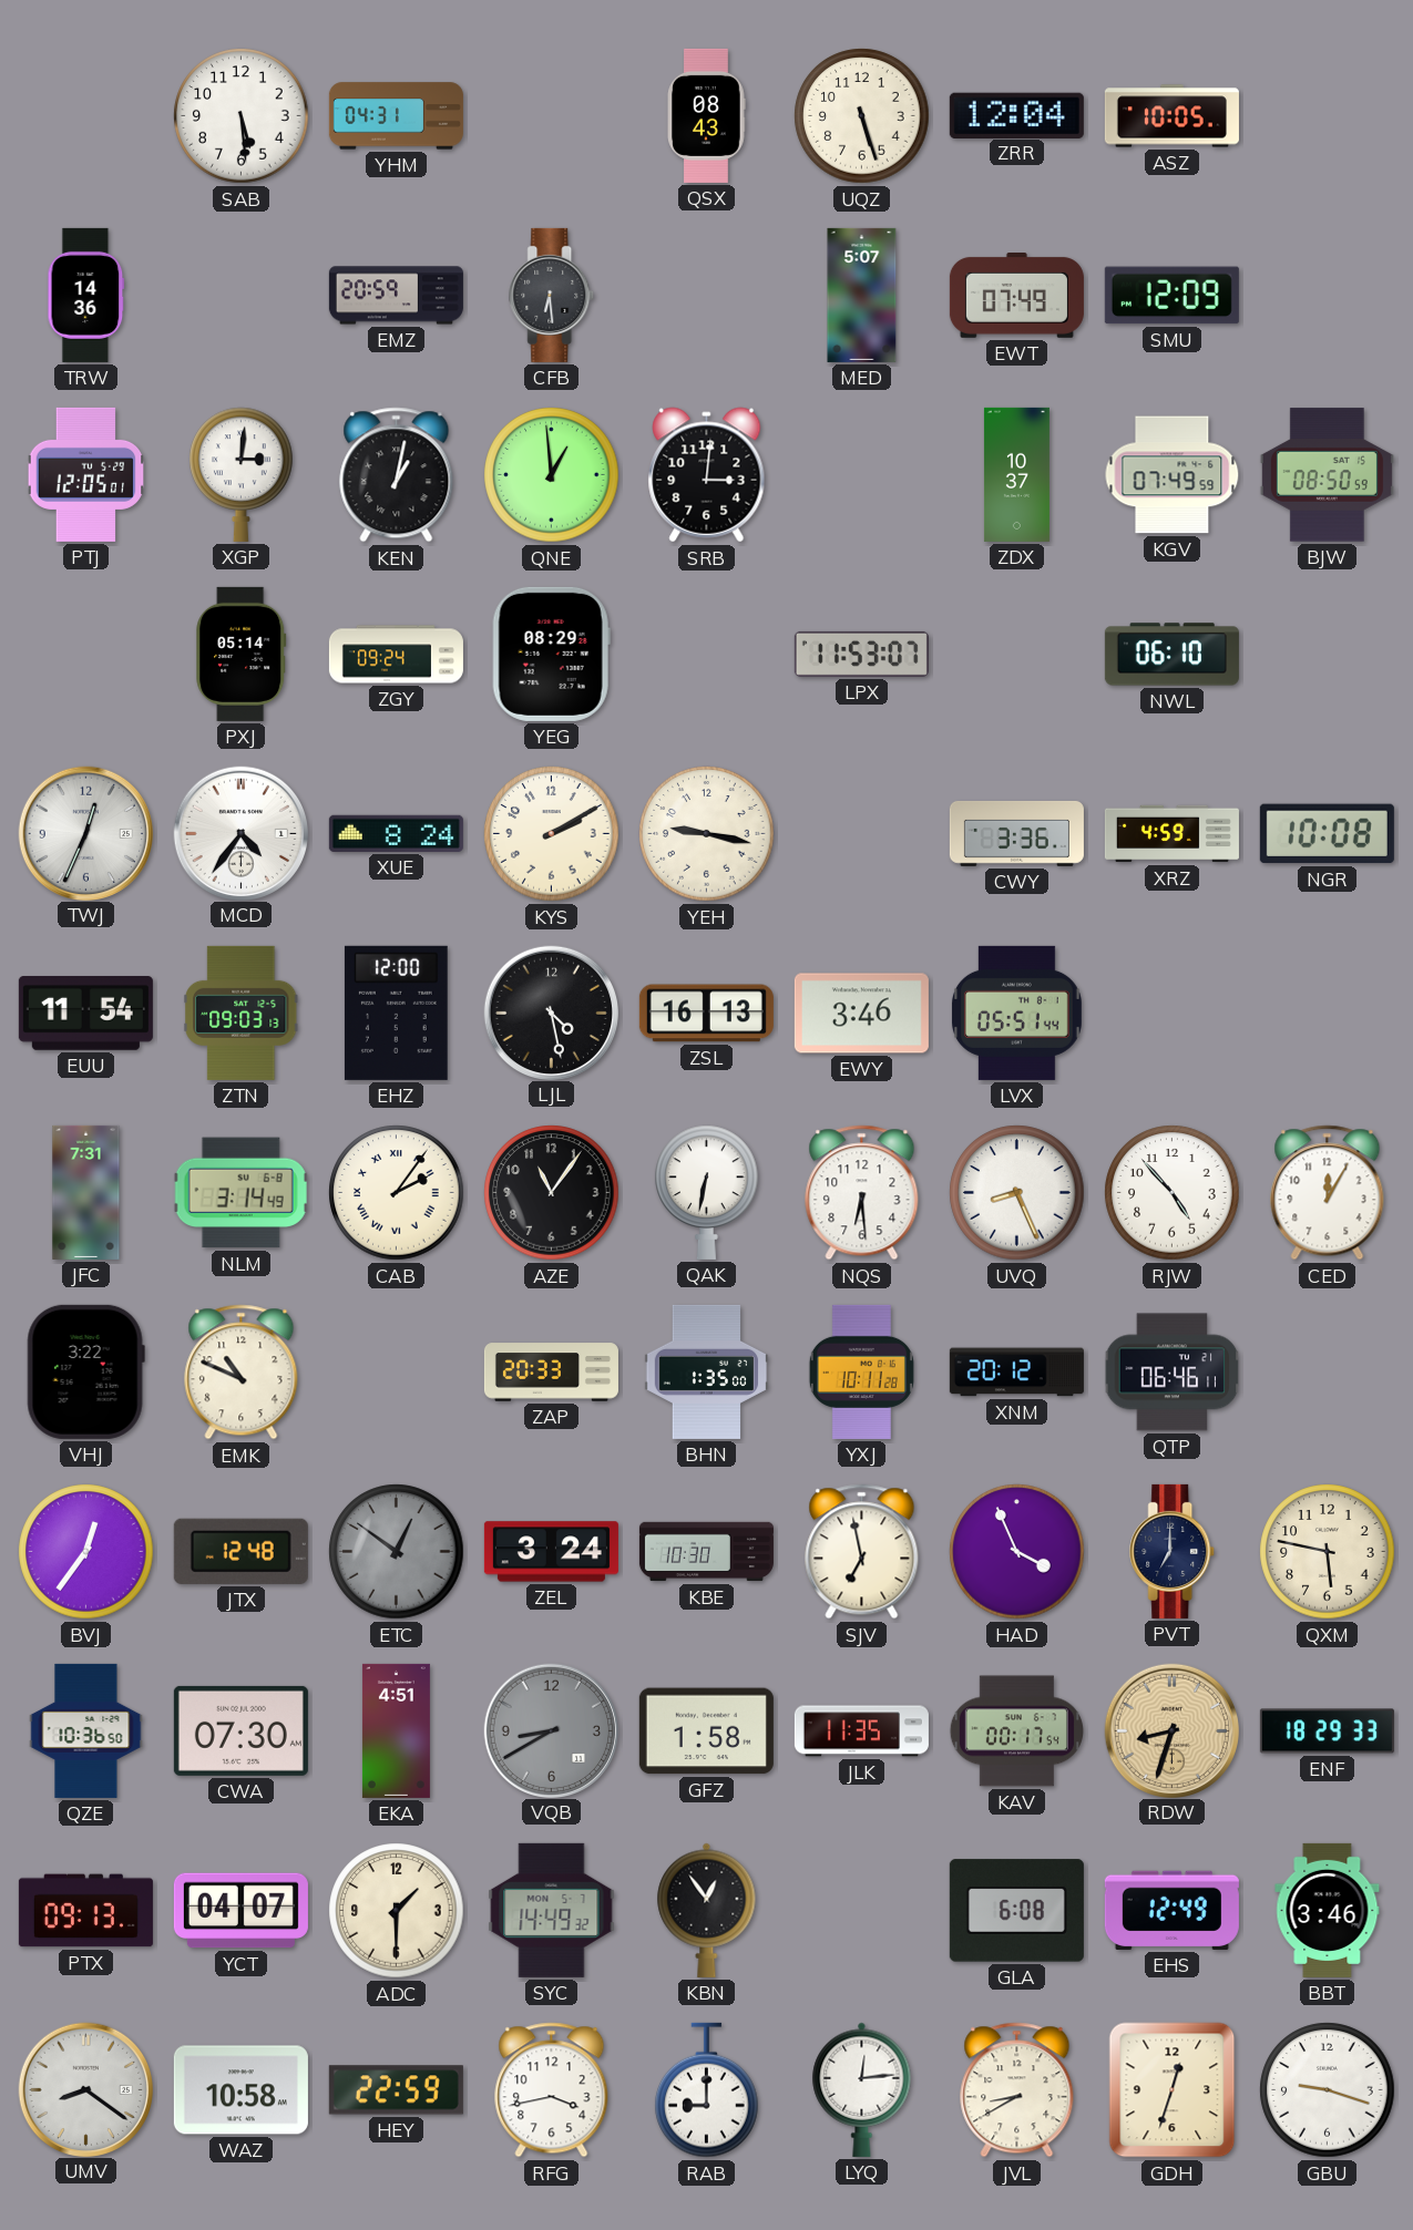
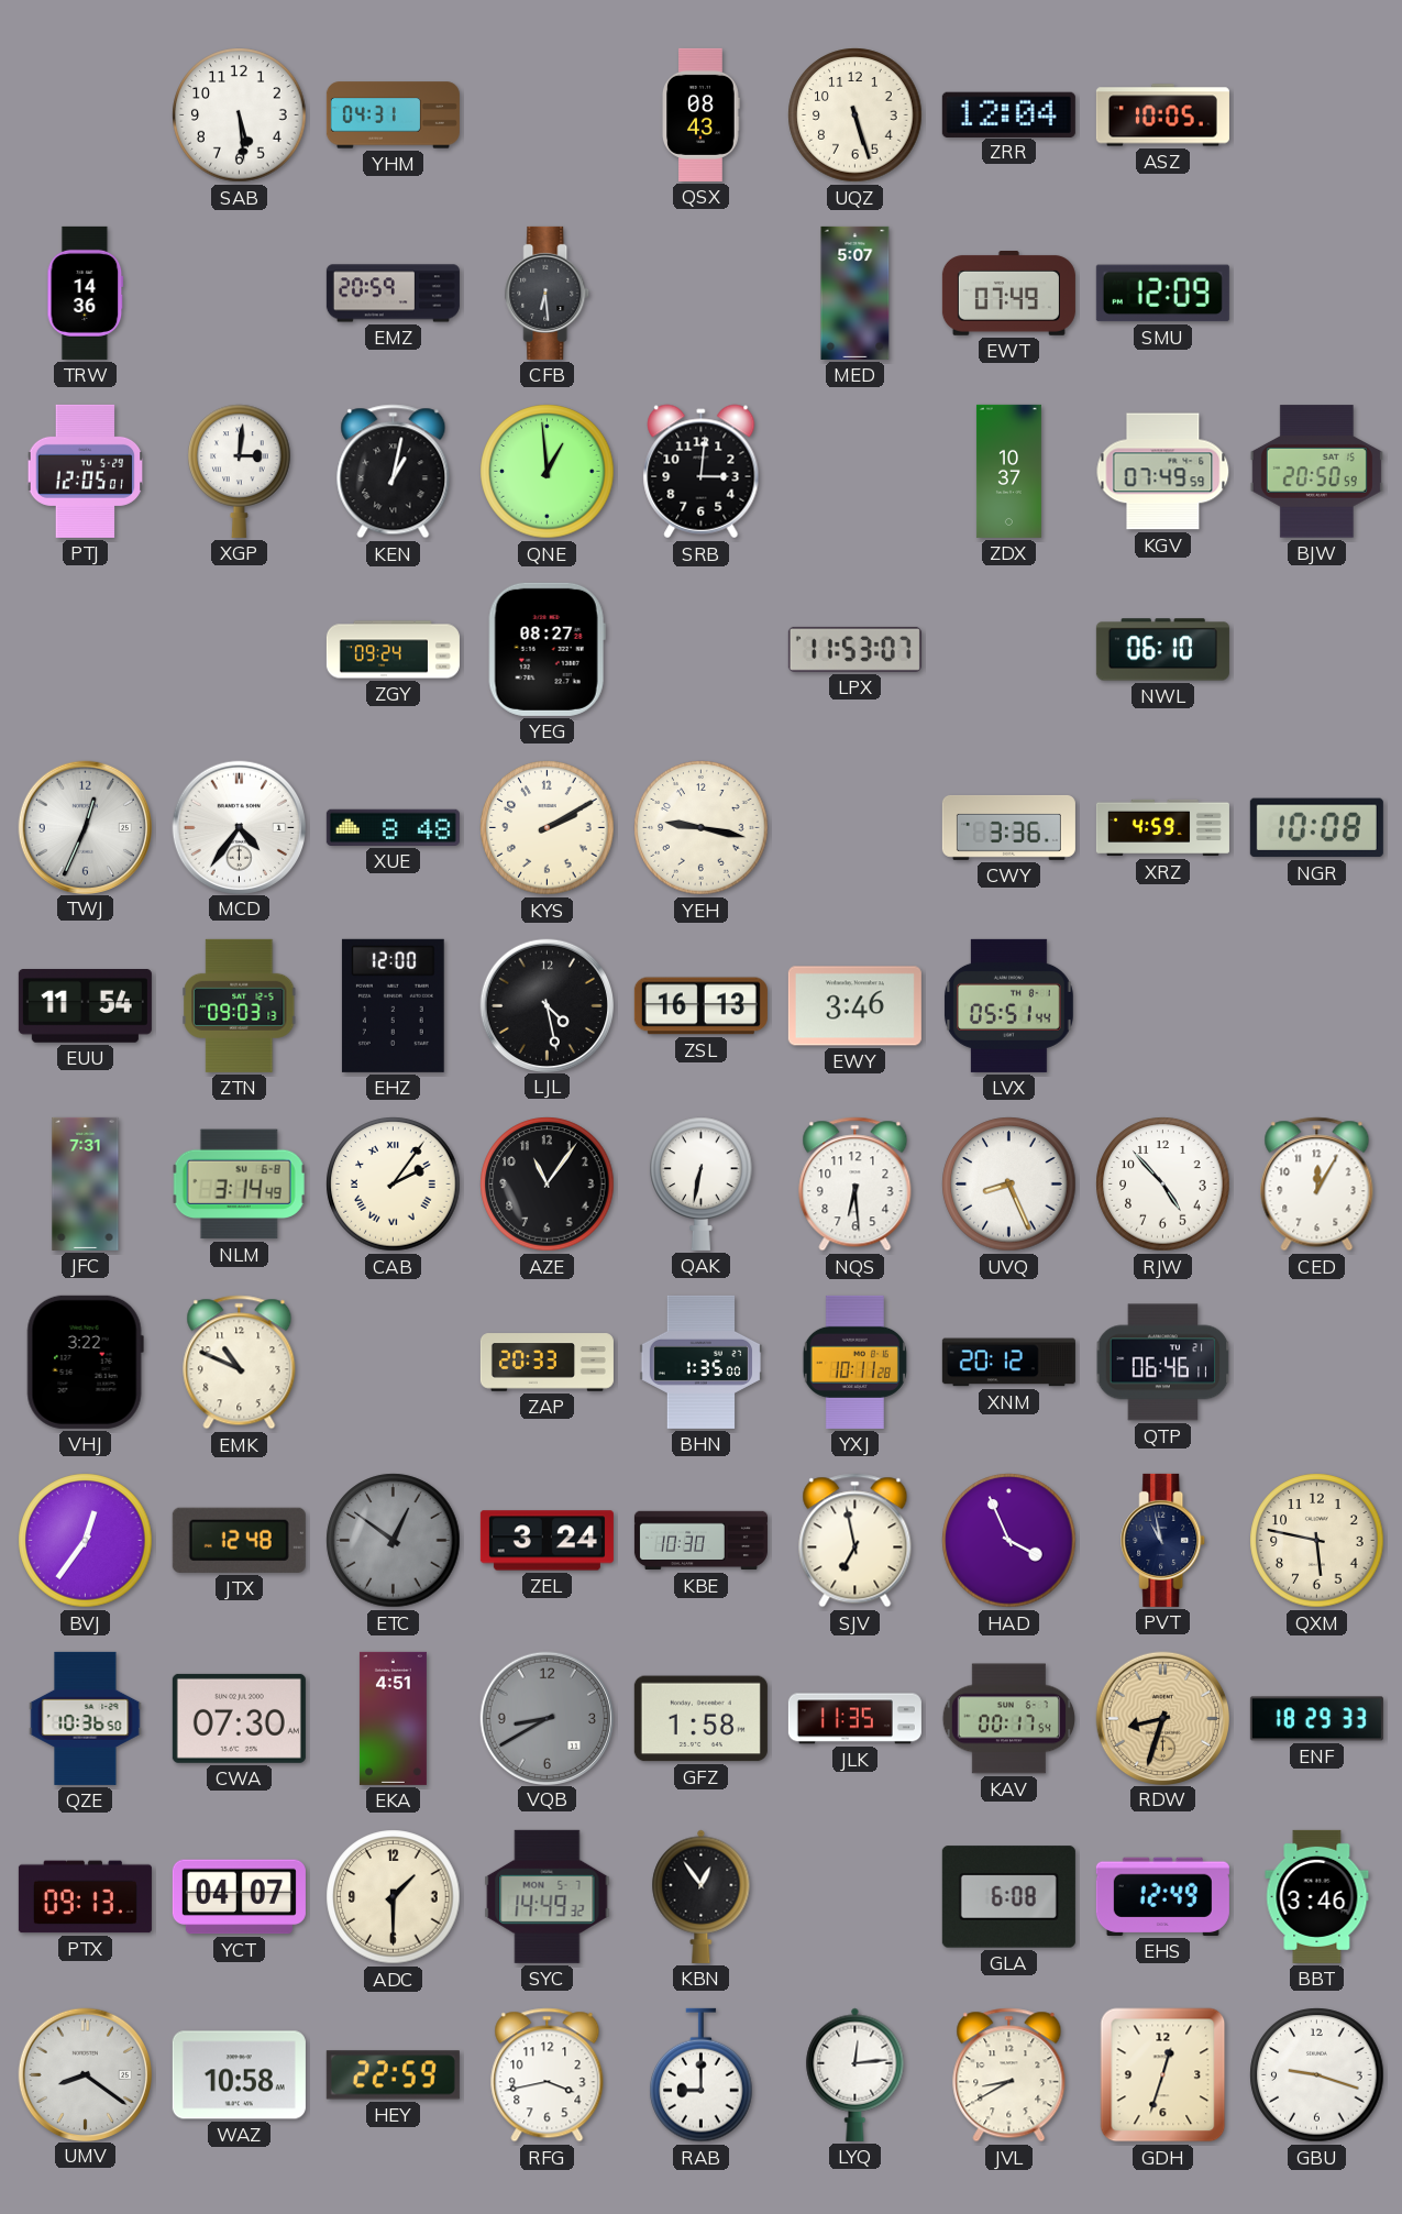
BJW: 08:50 -> 20:50 (1316, 472)
PXJ: 05:14 -> none (242, 654)
YEG: 08:29 -> 08:27 (547, 649)
XUE: 8:24 -> 8:48 (393, 827)
PVT: 7:00 -> 10:58 (1163, 1540)
